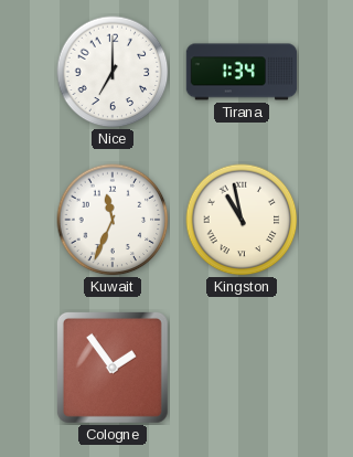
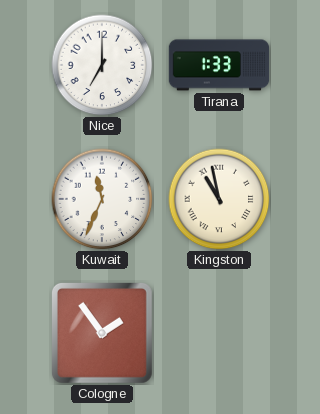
Tirana: 1:34 -> 1:33 (219, 65)
